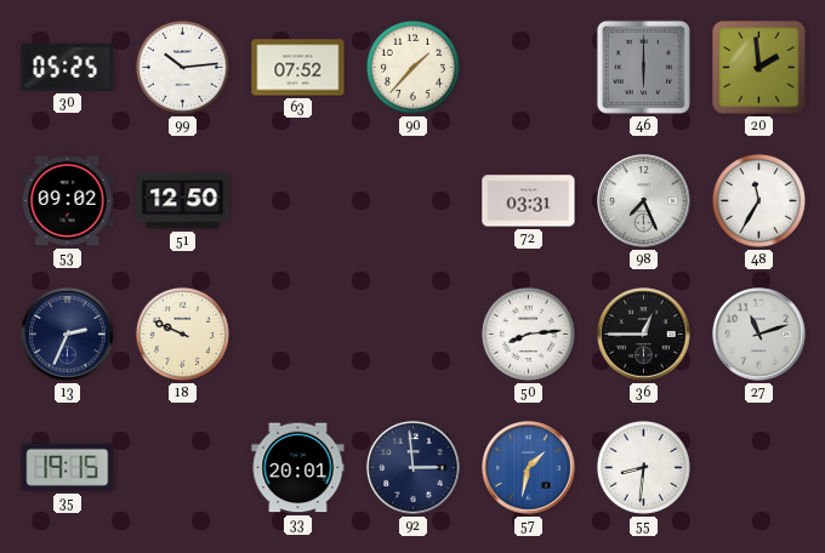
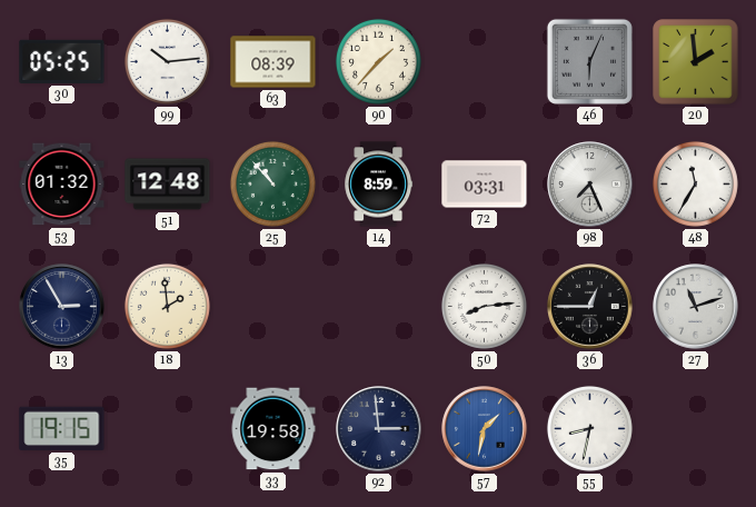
63: 07:52 -> 08:39 (273, 62)
46: 6:00 -> 6:04 (589, 61)
53: 09:02 -> 01:32 (62, 185)
51: 12:50 -> 12:48 (168, 185)
25: none -> 10:53 (272, 183)
14: none -> 8:59 (379, 185)
13: 2:34 -> 2:55 (62, 307)
18: 9:49 -> 1:59 (167, 306)
33: 20:01 -> 19:58 (273, 429)
55: 8:31 -> 8:32 (589, 428)
